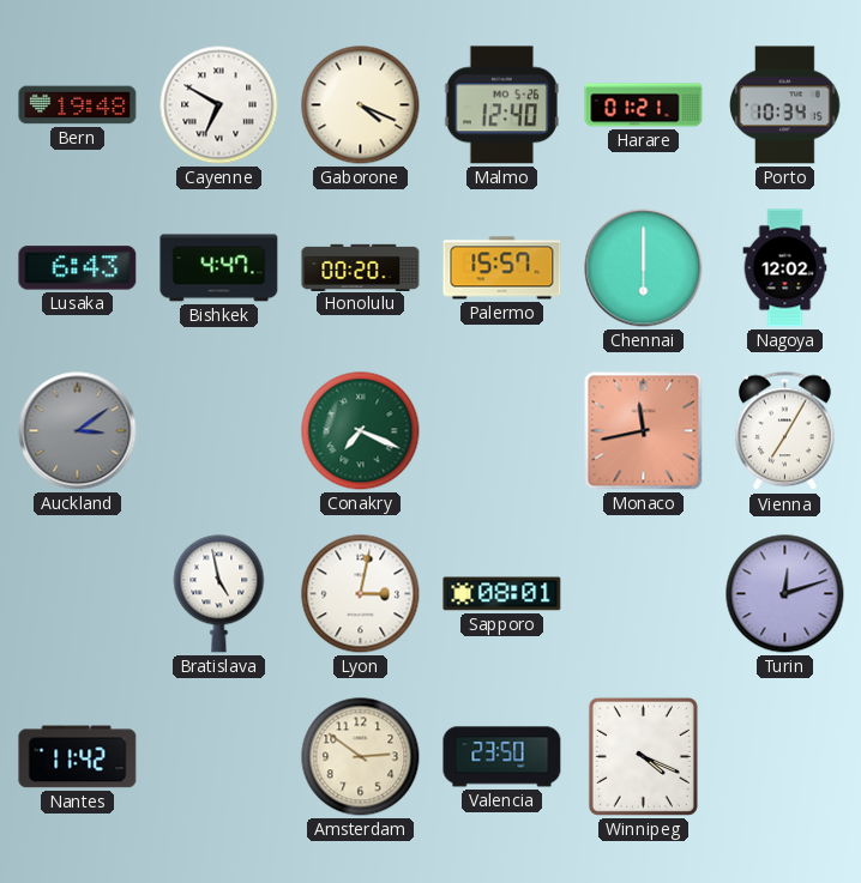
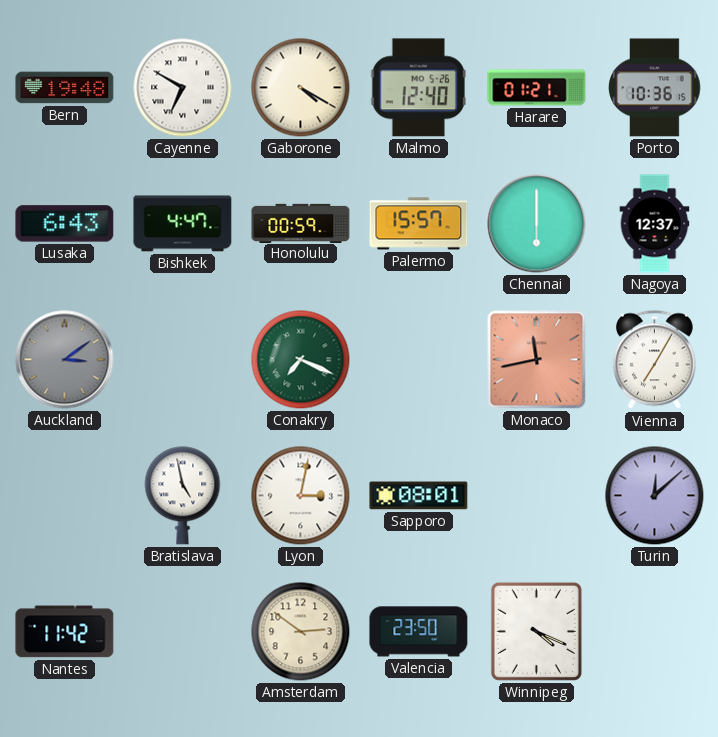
Gaborone: 4:19 -> 4:20 (301, 88)
Porto: 10:34 -> 10:36 (655, 88)
Honolulu: 00:20 -> 00:59 (301, 223)
Nagoya: 12:02 -> 12:37 (655, 224)
Turin: 12:12 -> 12:08 (655, 496)
